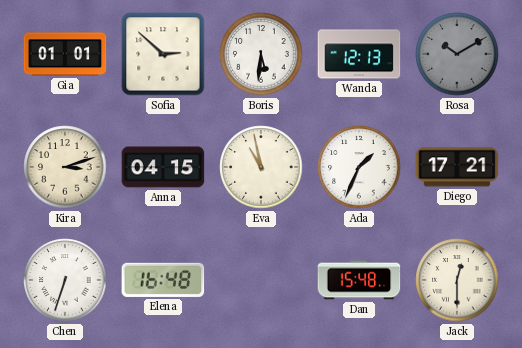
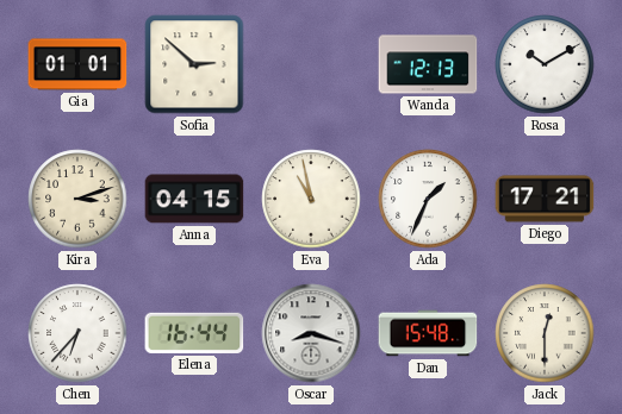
Boris: 5:31 -> none (261, 54)
Rosa dial: grey -> white (545, 64)
Chen: 6:33 -> 6:37 (77, 333)
Elena: 16:48 -> 16:44 (194, 333)
Oscar: none -> 8:18 (311, 333)
